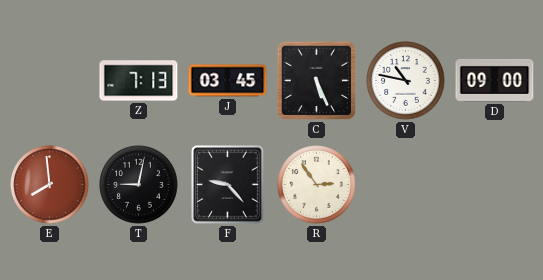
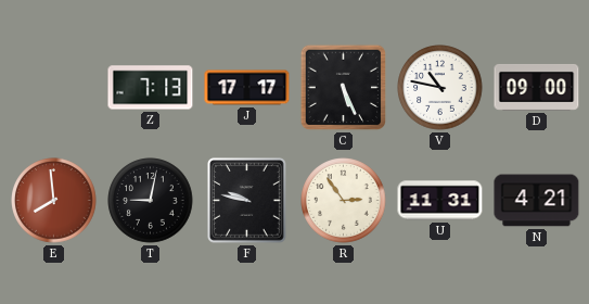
J: 03:45 -> 17:17 (247, 88)
F: 9:23 -> 9:47 (247, 201)
U: none -> 11:31 (440, 201)
N: none -> 4:21 (537, 201)
